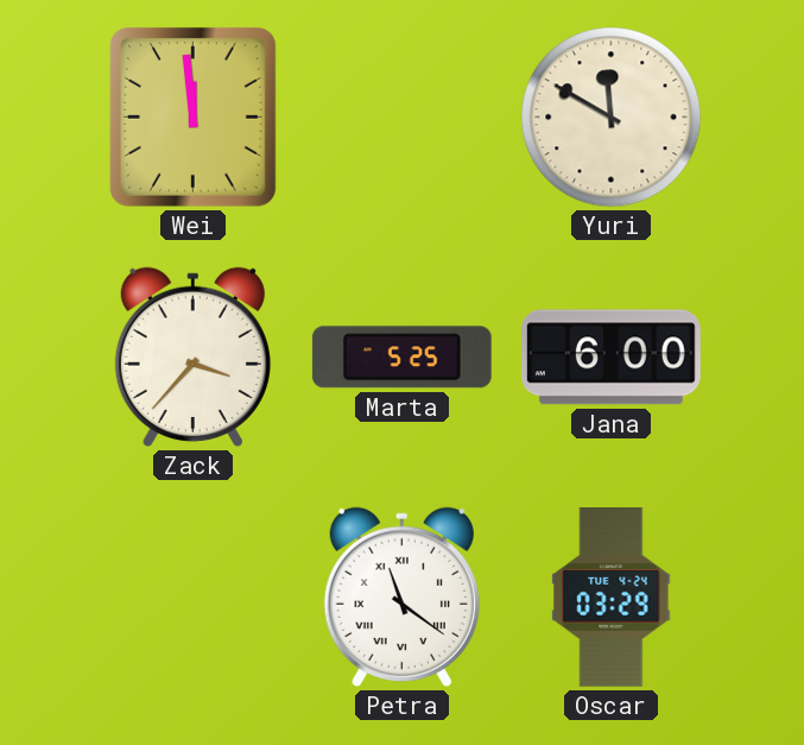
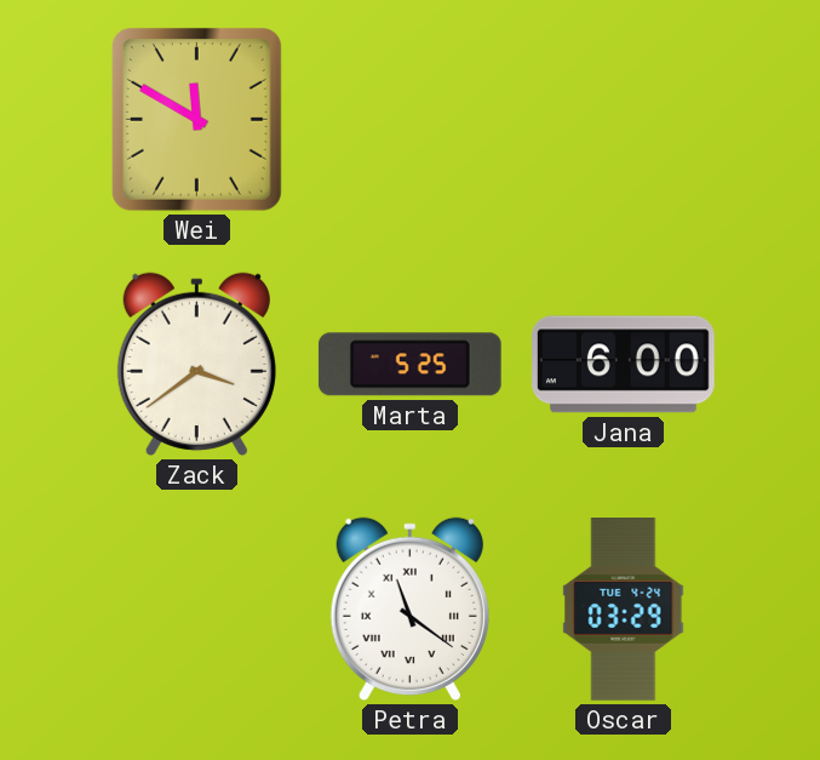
Wei: 11:59 -> 11:50 (196, 120)
Yuri: 11:50 -> none (612, 118)
Zack: 3:37 -> 3:39 (196, 364)
